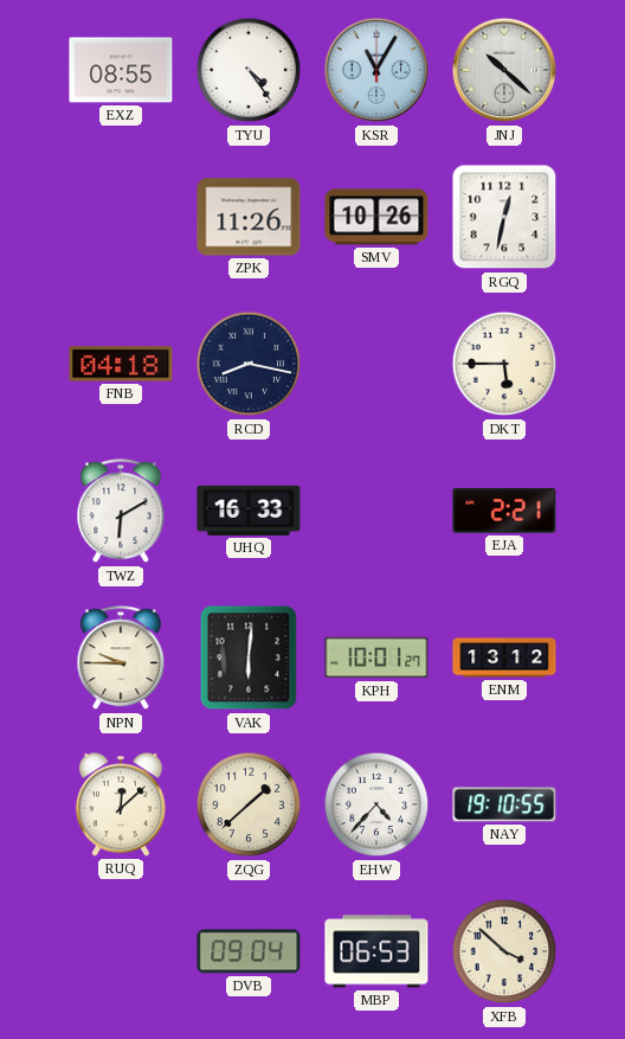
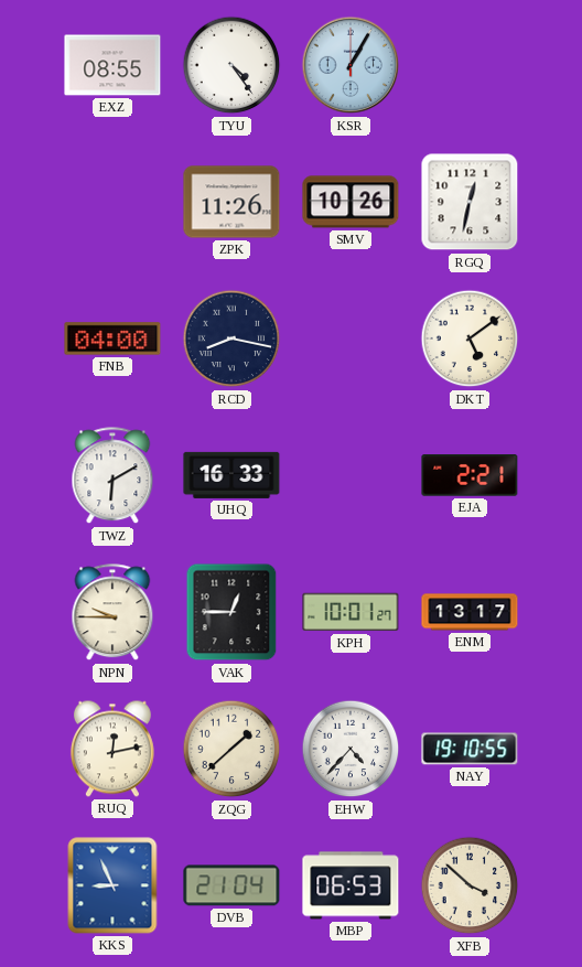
KSR: 11:05 -> 1:05 (351, 65)
JNJ: 10:22 -> none (504, 70)
FNB: 04:18 -> 04:00 (112, 339)
DKT: 5:45 -> 5:09 (470, 339)
VAK: 6:01 -> 12:45 (231, 612)
ENM: 13:12 -> 13:17 (470, 612)
RUQ: 12:08 -> 12:13 (112, 749)
KKS: none -> 8:56 (112, 885)
DVB: 09:04 -> 21:04 (231, 885)
